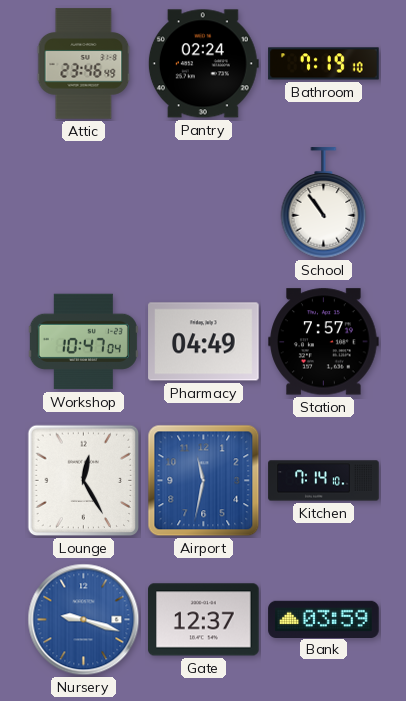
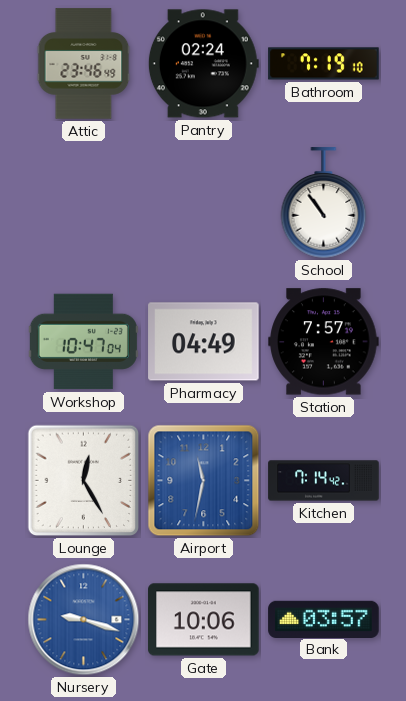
Kitchen: 7:14:10 -> 7:14:42 (324, 481)
Gate: 12:37 -> 10:06 (204, 620)
Bank: 03:59 -> 03:57 (324, 619)
